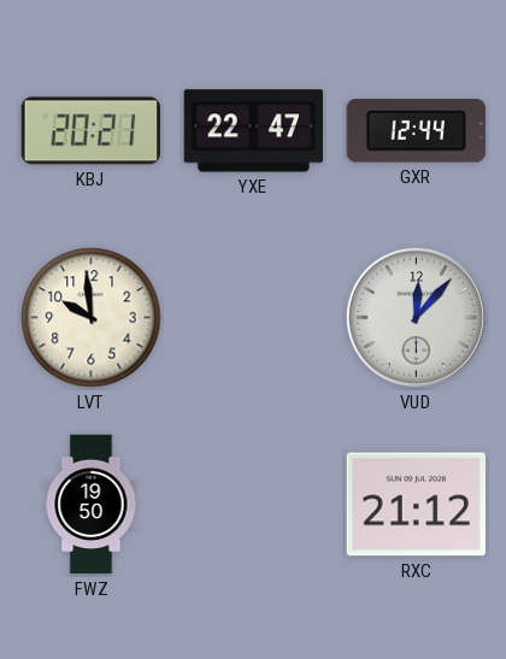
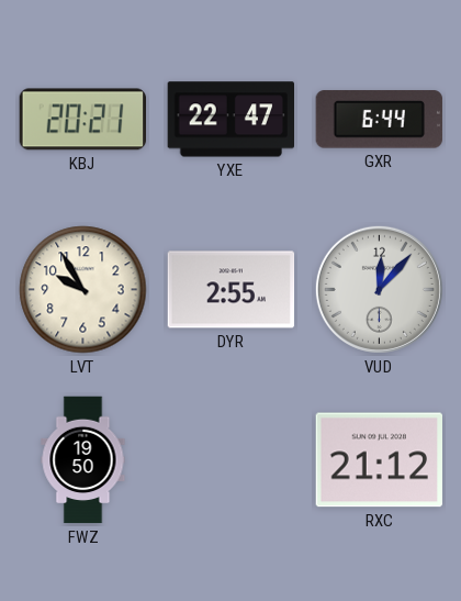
GXR: 12:44 -> 6:44 (379, 120)
LVT: 9:59 -> 9:55 (83, 290)
DYR: none -> 2:55 (232, 290)
